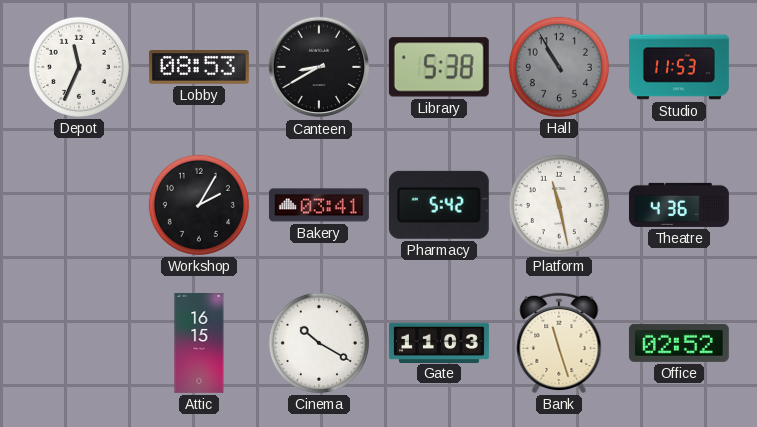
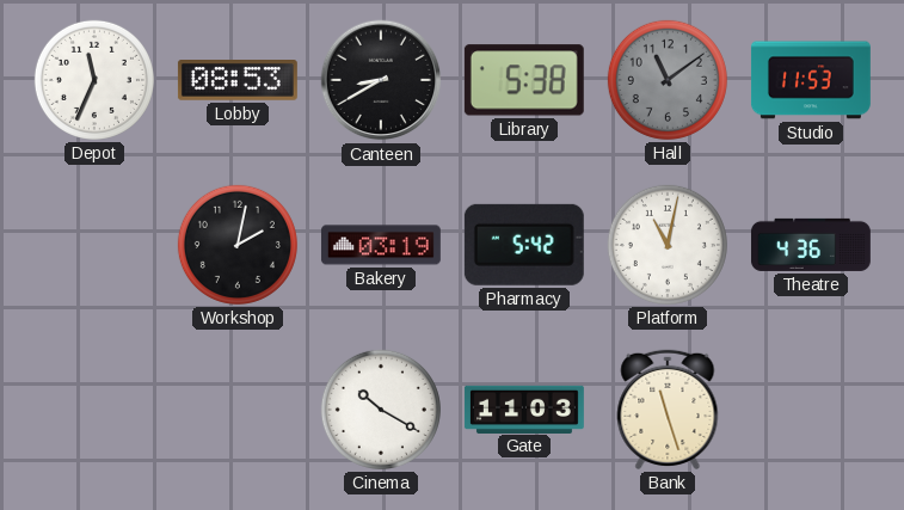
Hall: 10:55 -> 11:09 (668, 80)
Workshop: 2:05 -> 2:02 (238, 245)
Bakery: 03:41 -> 03:19 (381, 245)
Platform: 11:28 -> 11:02 (668, 245)
Attic: 16:15 -> none (199, 343)
Office: 02:52 -> none (679, 343)
